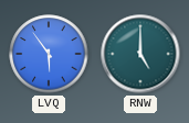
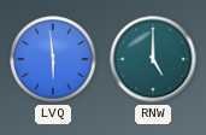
LVQ: 5:54 -> 5:59 (53, 59)
